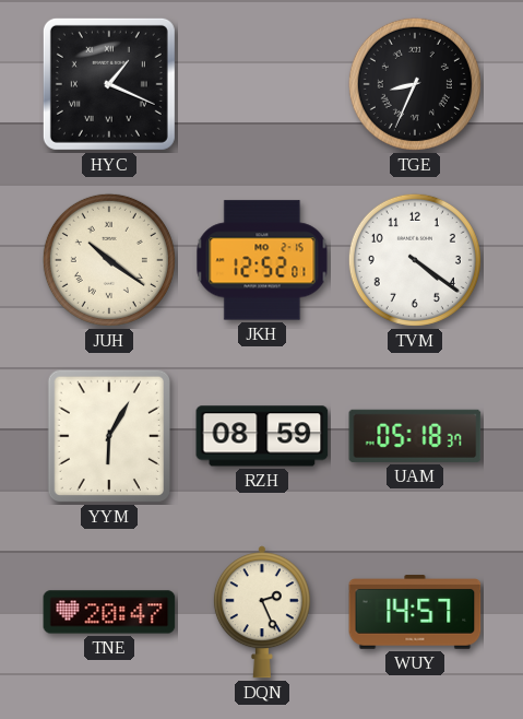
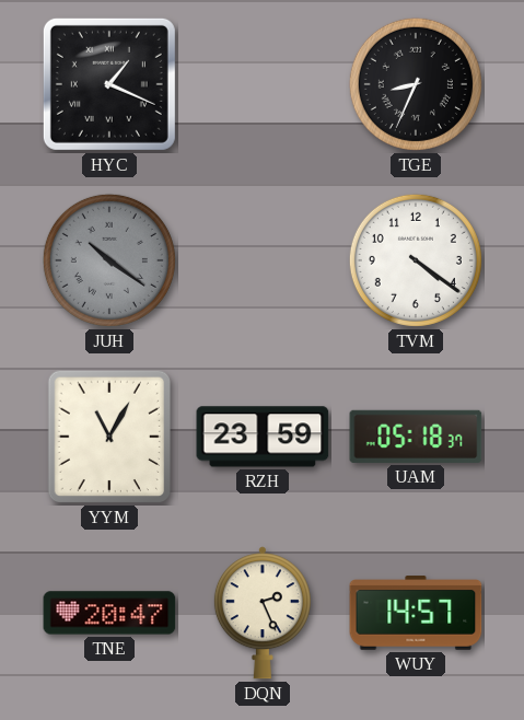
JUH dial: cream -> grey (109, 260)
JKH: 12:52 -> none (262, 260)
YYM: 6:05 -> 11:05 (108, 437)
RZH: 08:59 -> 23:59 (263, 437)
